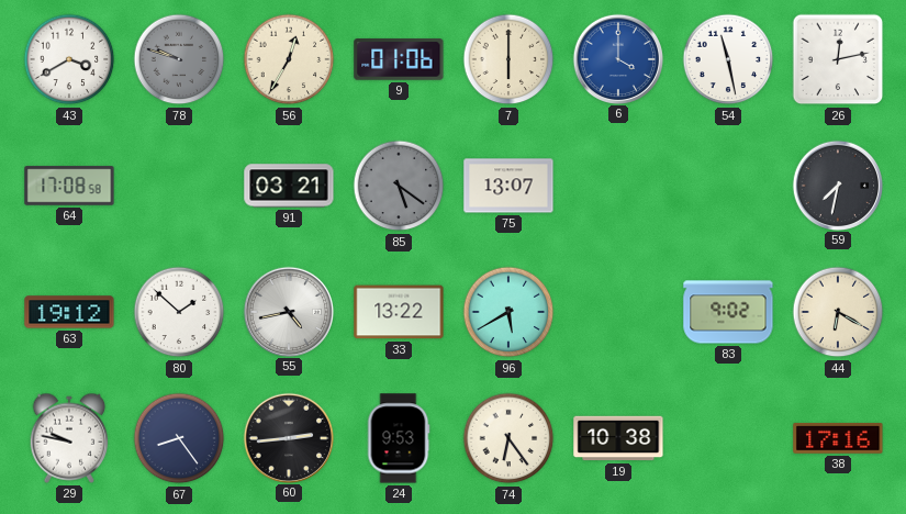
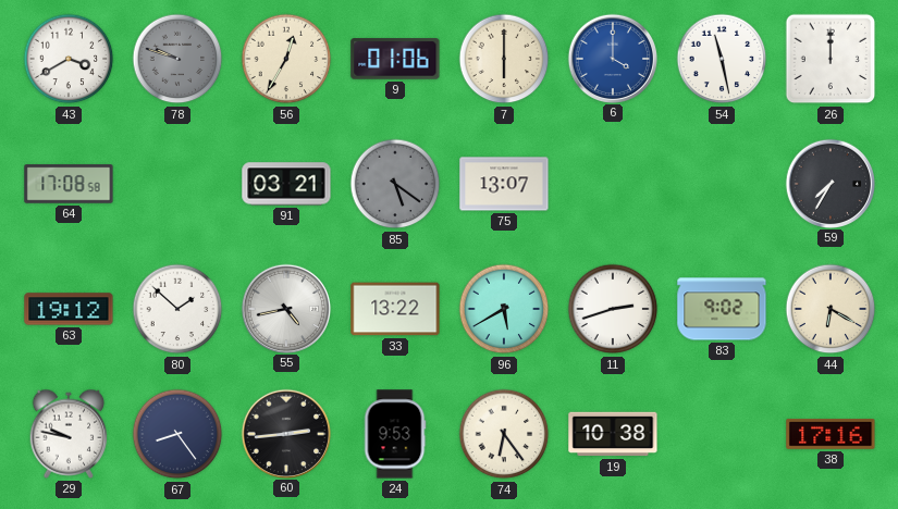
26: 12:13 -> 12:00 (831, 59)
59: 7:32 -> 7:35 (829, 183)
11: none -> 2:42 (613, 309)
